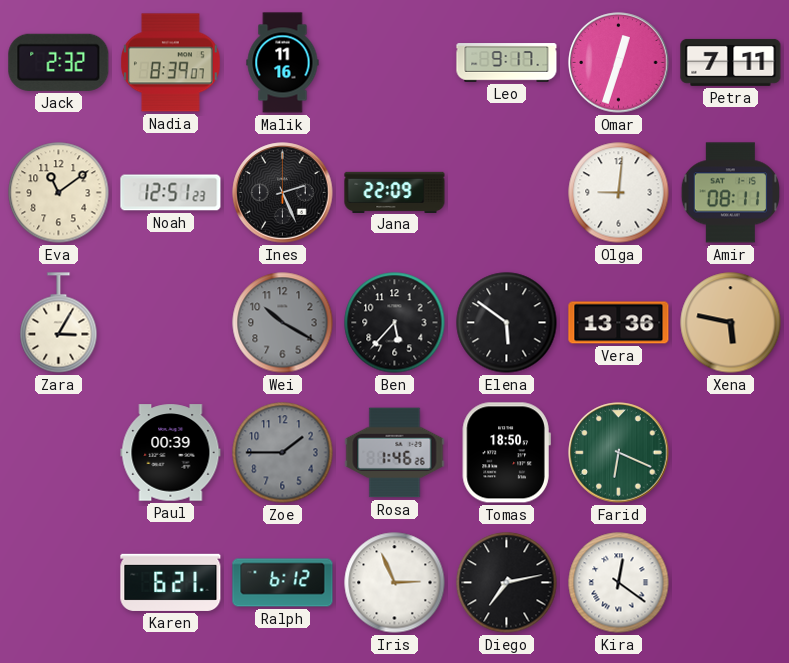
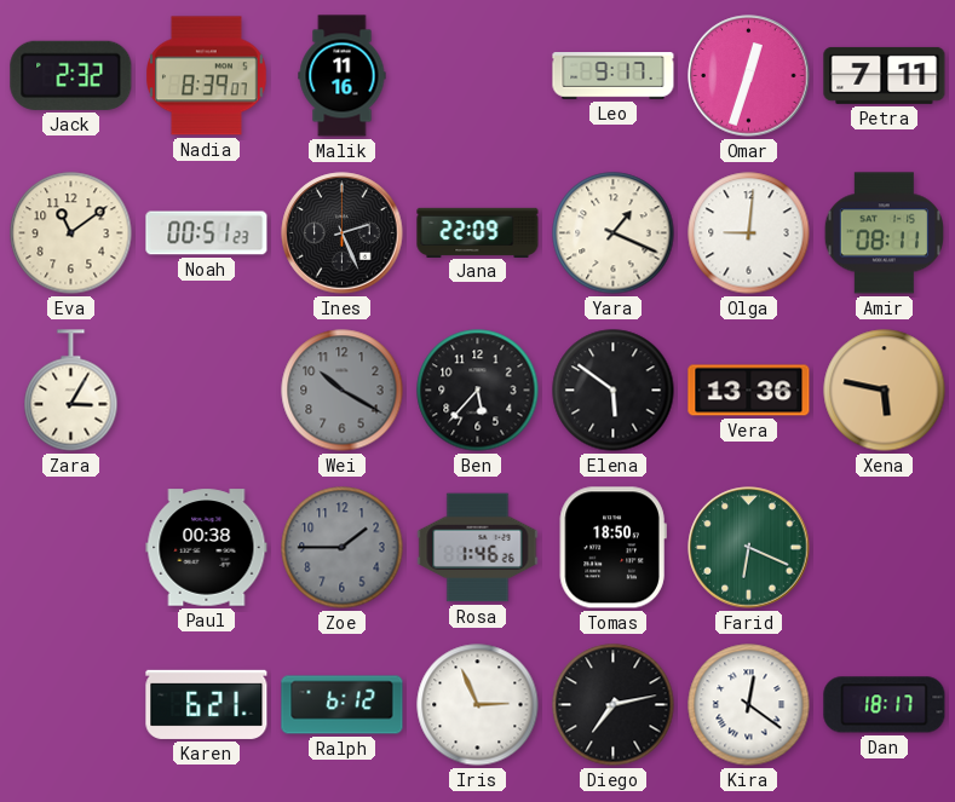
Noah: 12:51 -> 00:51 (207, 233)
Yara: none -> 1:19 (614, 233)
Paul: 00:39 -> 00:38 (207, 548)
Dan: none -> 18:17 (885, 705)
